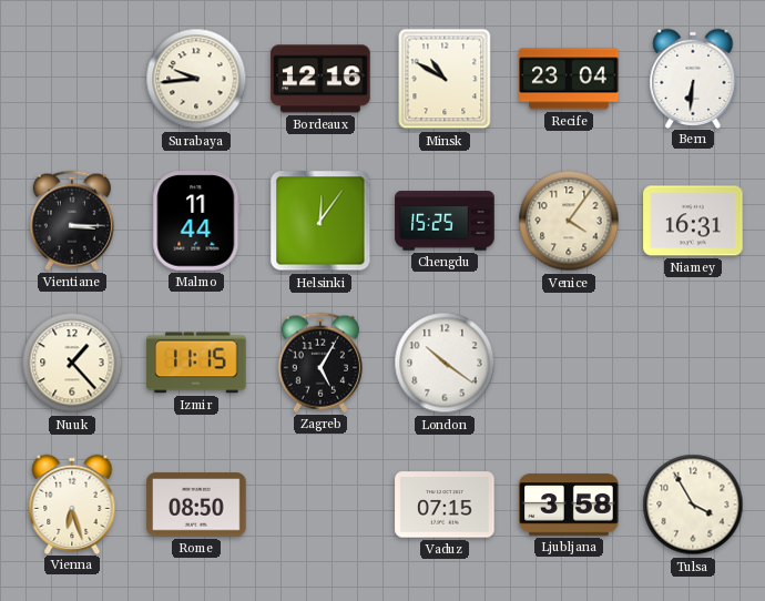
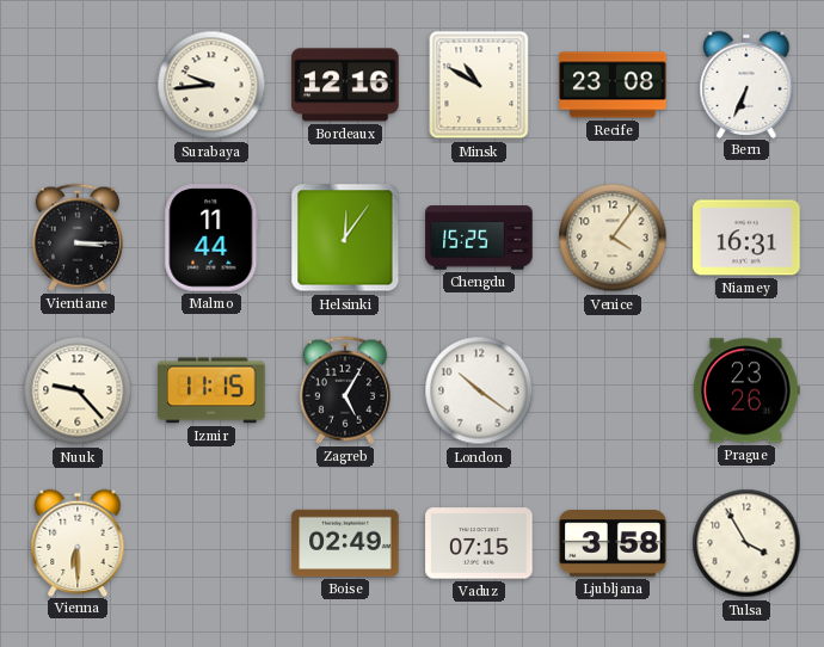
Recife: 23:04 -> 23:08 (613, 85)
Bern: 6:31 -> 6:34 (746, 84)
Nuuk: 1:23 -> 9:23 (78, 390)
Prague: none -> 23:26 (746, 390)
Vienna: 6:27 -> 6:30 (78, 542)
Rome: 08:50 -> none (196, 505)
Boise: none -> 02:49 (345, 543)
